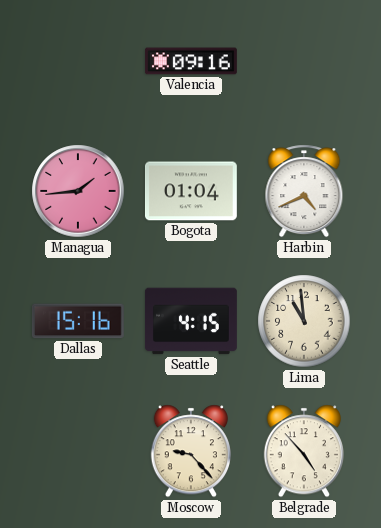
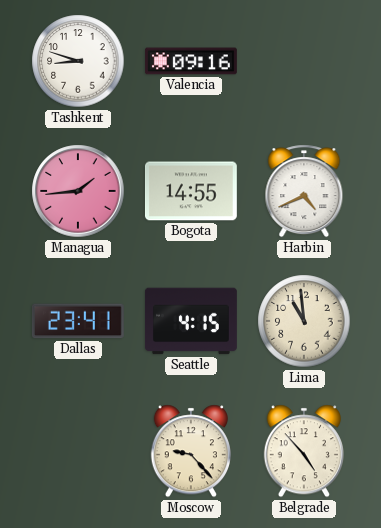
Tashkent: none -> 8:48 (78, 61)
Bogota: 01:04 -> 14:55 (191, 191)
Dallas: 15:16 -> 23:41 (78, 321)
